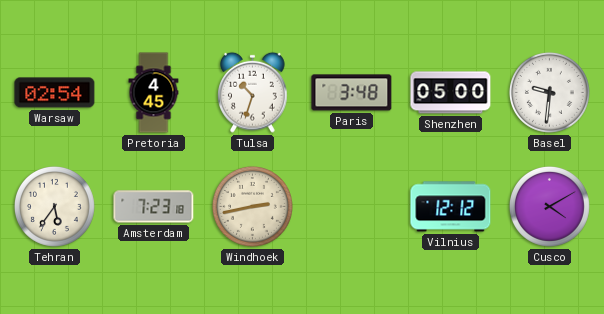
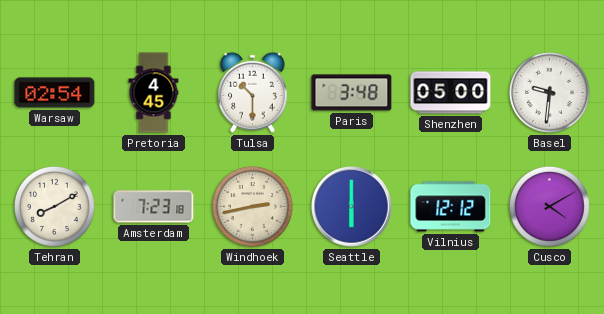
Tulsa: 10:33 -> 10:30 (253, 92)
Tehran: 5:36 -> 8:10 (54, 206)
Seattle: none -> 6:00 (352, 207)
